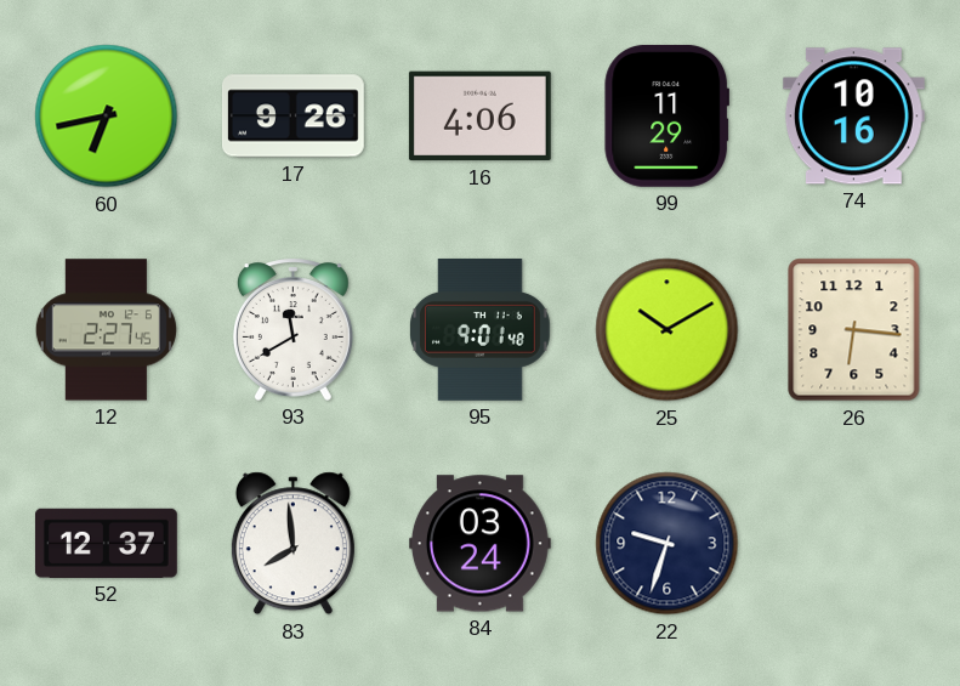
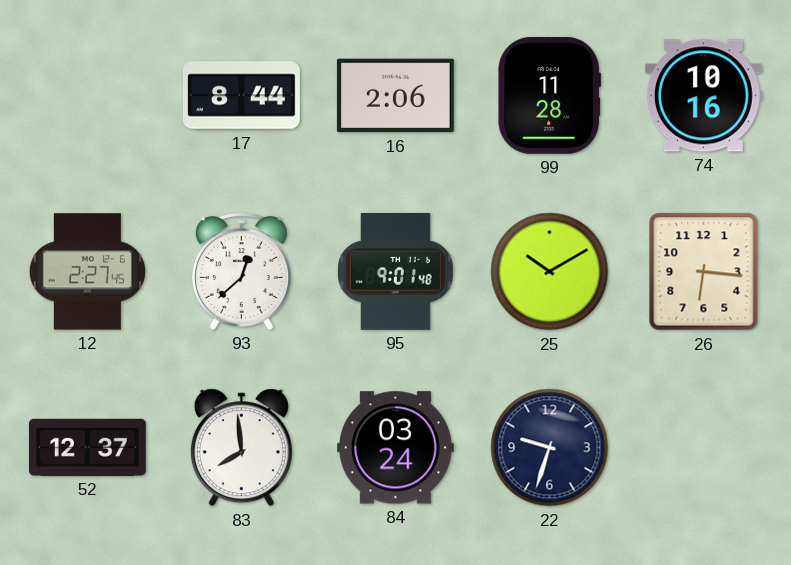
60: 6:43 -> none (107, 117)
17: 9:26 -> 8:44 (241, 96)
16: 4:06 -> 2:06 (395, 96)
99: 11:29 -> 11:28 (549, 95)
93: 11:40 -> 12:38 (241, 271)
